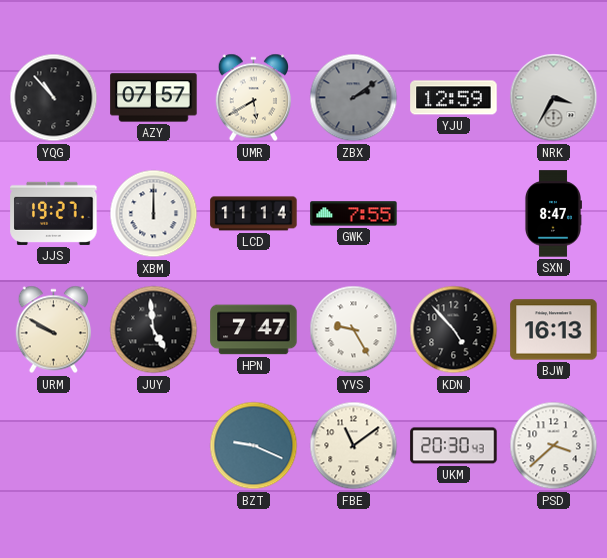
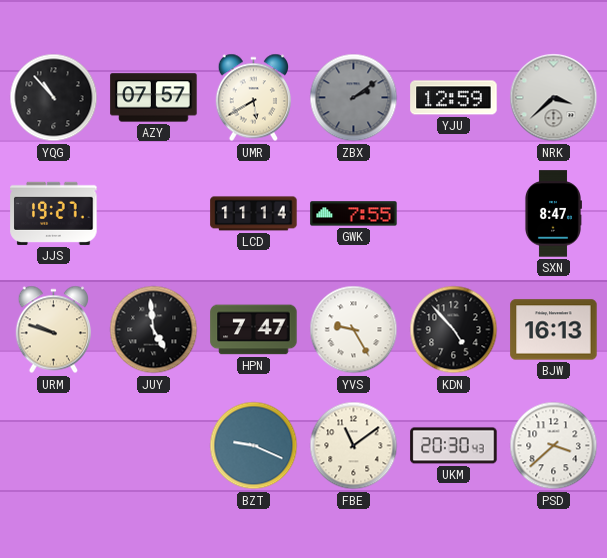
NRK: 3:35 -> 3:38 (554, 98)
XBM: 12:00 -> none (154, 214)
URM: 9:50 -> 9:48 (53, 330)
